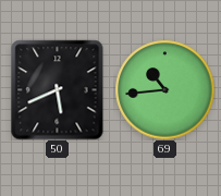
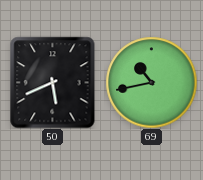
69: 10:44 -> 10:43 (151, 82)
